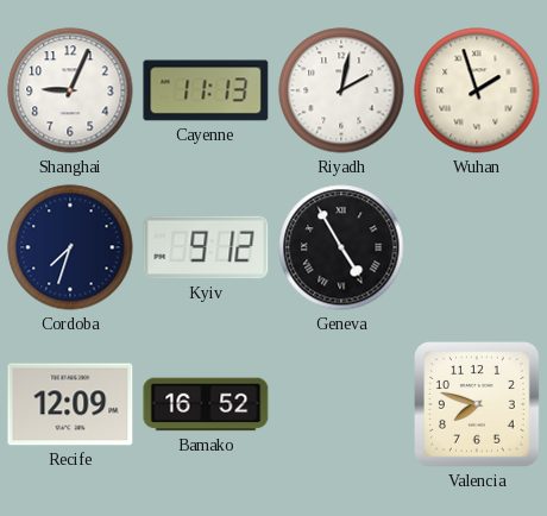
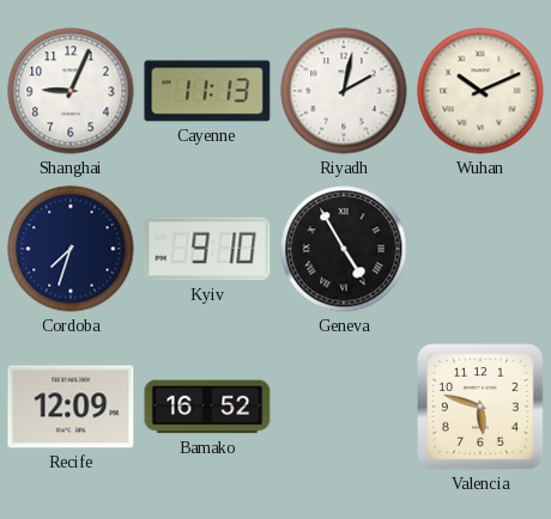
Wuhan: 1:57 -> 10:11 (480, 91)
Kyiv: 9:12 -> 9:10 (207, 249)
Valencia: 7:48 -> 5:48 (482, 408)
